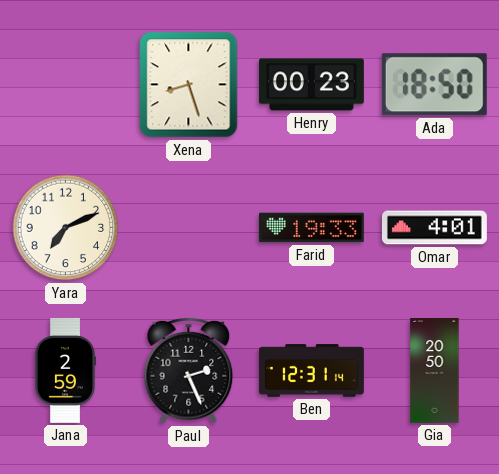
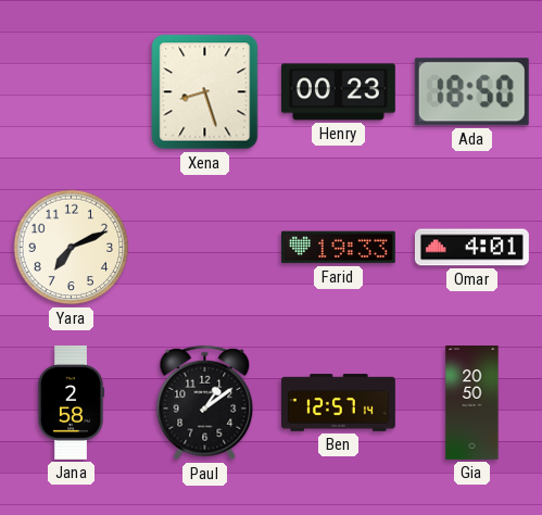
Jana: 2:59 -> 2:58 (71, 403)
Paul: 2:26 -> 1:09 (205, 403)
Ben: 12:31 -> 12:57 (338, 403)
